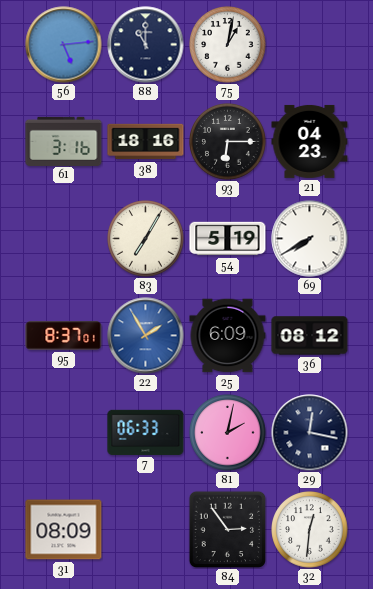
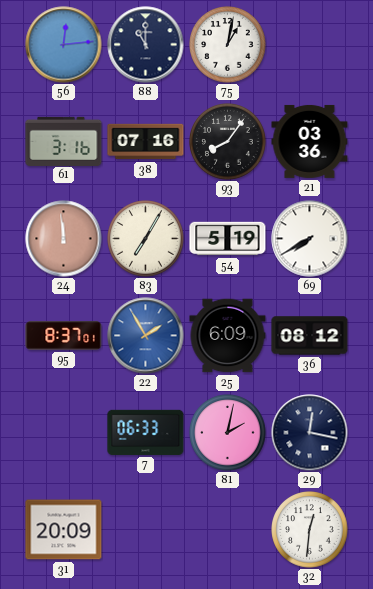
56: 5:14 -> 12:14 (64, 45)
38: 18:16 -> 07:16 (146, 142)
93: 6:15 -> 8:06 (228, 142)
21: 04:23 -> 03:36 (310, 141)
24: none -> 11:59 (64, 239)
31: 08:09 -> 20:09 (64, 530)
84: 2:54 -> none (227, 529)
